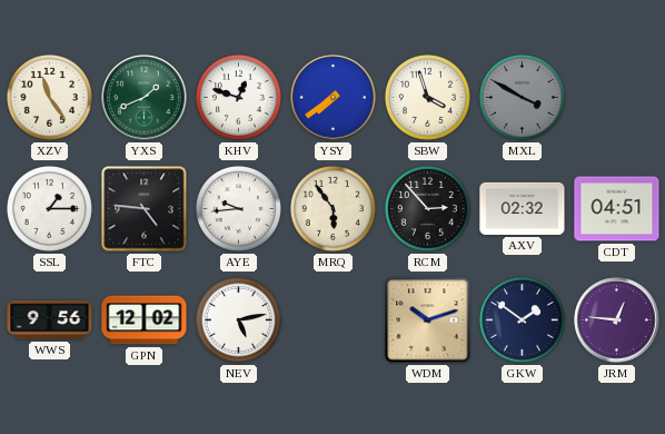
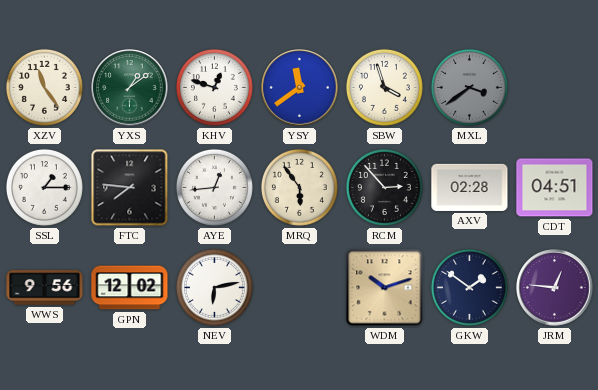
YXS: 1:41 -> 1:09 (130, 88)
YSY: 7:39 -> 11:39 (300, 88)
MXL: 3:50 -> 3:39 (469, 87)
FTC: 4:46 -> 7:46 (130, 188)
AYE: 9:44 -> 12:44 (214, 187)
AXV: 02:32 -> 02:28 (470, 187)
NEV: 5:13 -> 6:13 (214, 287)
